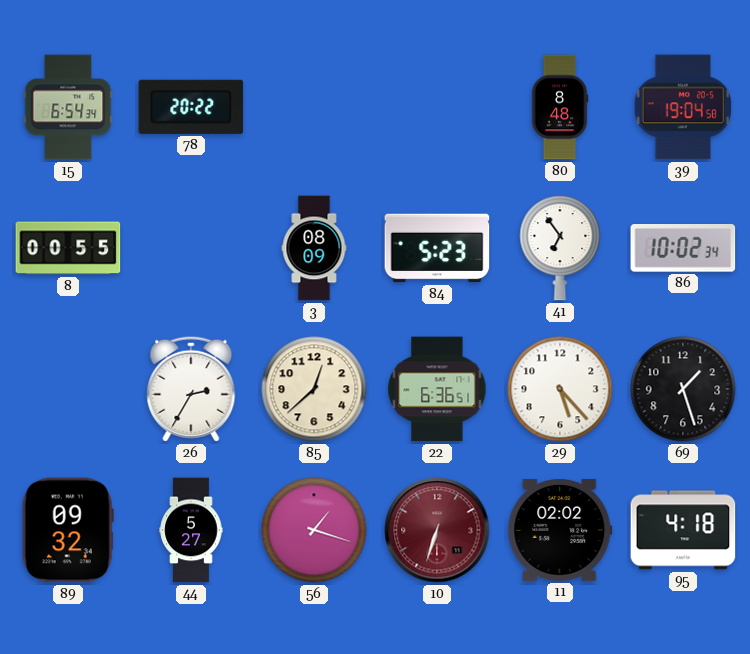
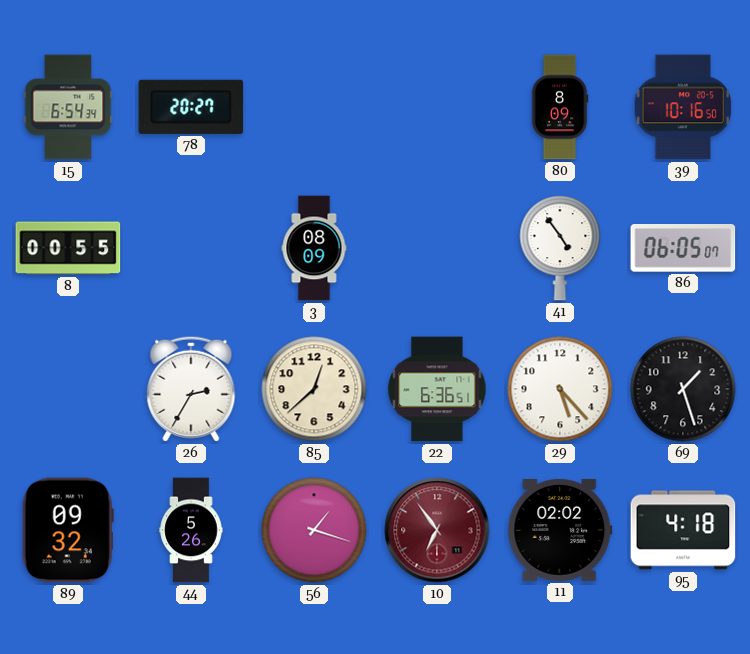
78: 20:22 -> 20:27 (191, 107)
80: 8:48 -> 8:09 (560, 107)
39: 19:04 -> 10:16 (683, 107)
84: 5:23 -> none (437, 248)
41: 6:54 -> 4:54 (560, 248)
86: 10:02 -> 06:05 (683, 249)
44: 5:27 -> 5:26 (191, 530)
10: 6:33 -> 6:54 (437, 530)
